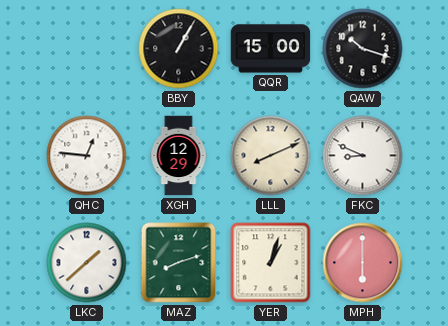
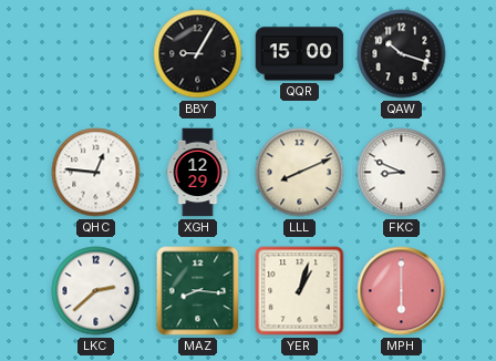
BBY: 1:05 -> 9:05 (198, 54)
LKC: 1:38 -> 2:38 (96, 291)
MAZ: 8:12 -> 8:16 (198, 291)
